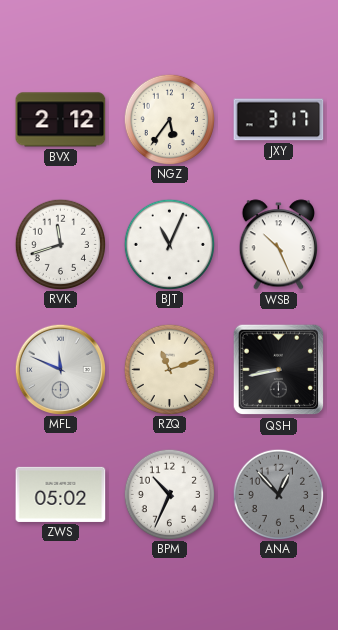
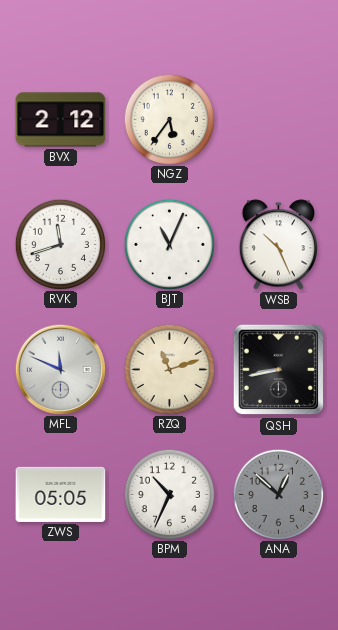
JXY: 3:17 -> none (279, 120)
ZWS: 05:02 -> 05:05 (61, 494)
ANA: 12:53 -> 12:52 (278, 494)
